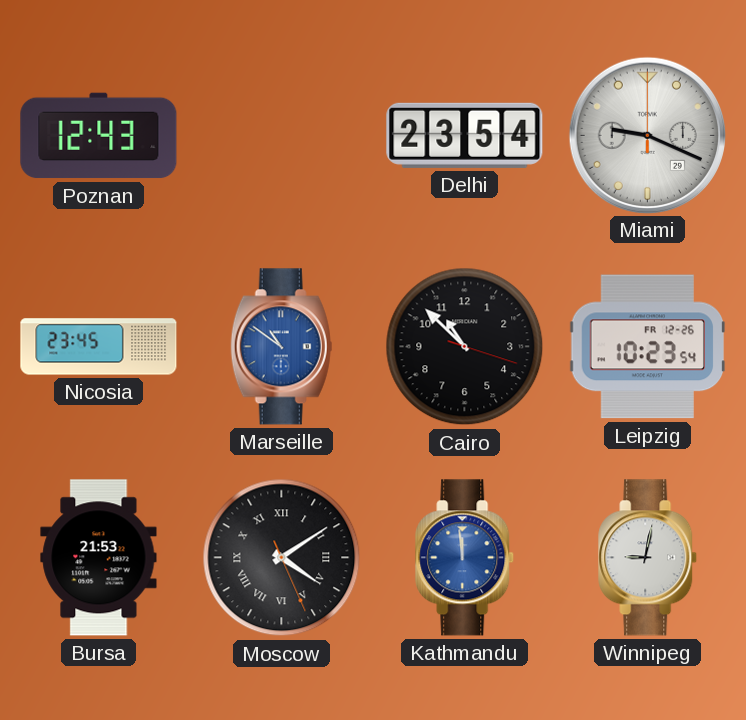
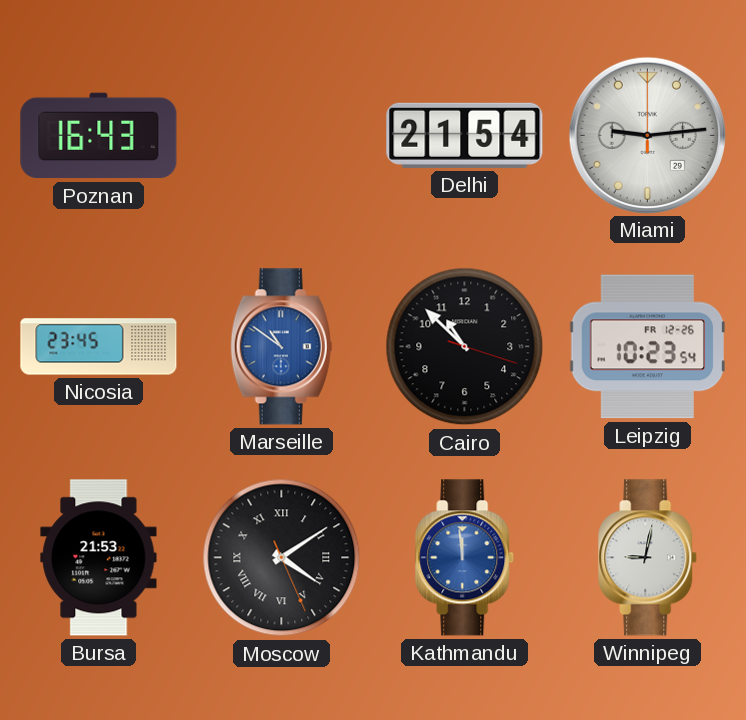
Poznan: 12:43 -> 16:43 (99, 136)
Delhi: 23:54 -> 21:54 (465, 135)
Miami: 9:19 -> 9:14 (647, 135)
